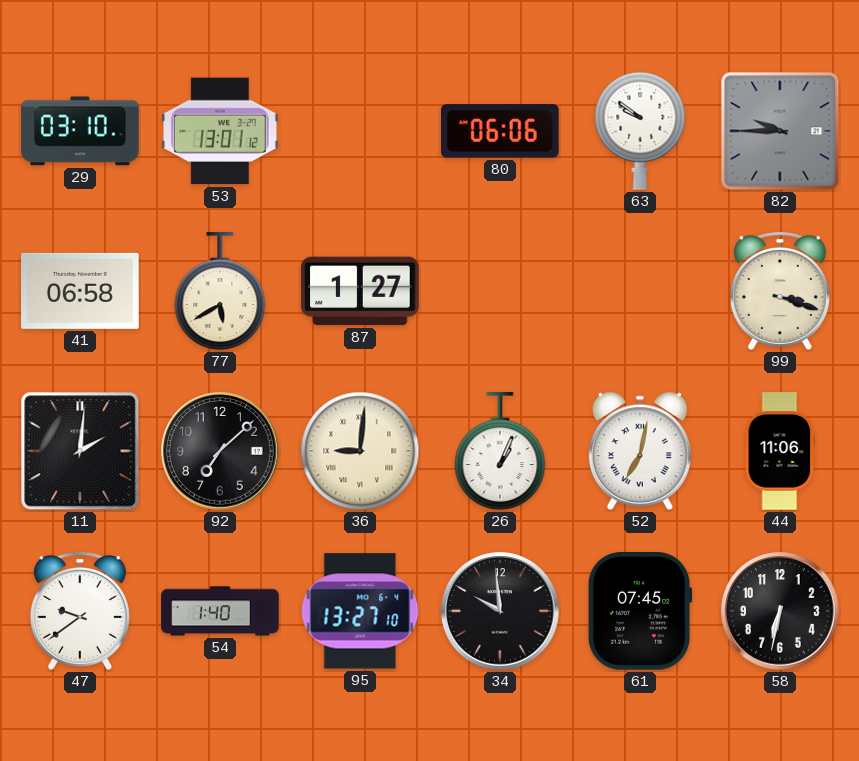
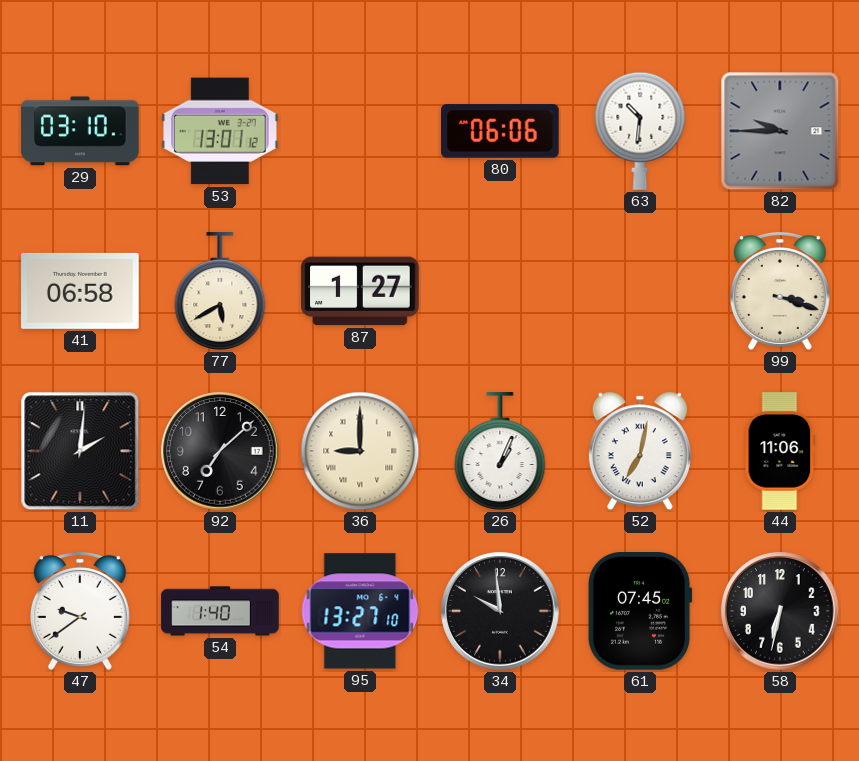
63: 9:51 -> 10:31 (640, 131)
36: 9:01 -> 9:00 (360, 451)
